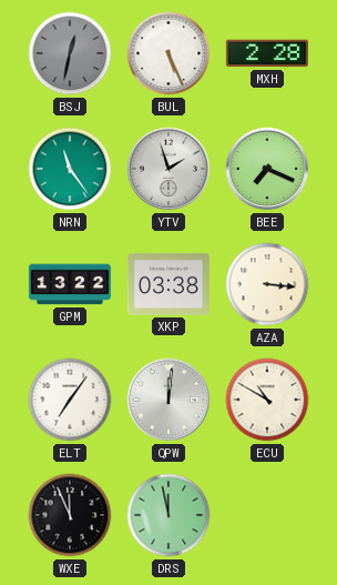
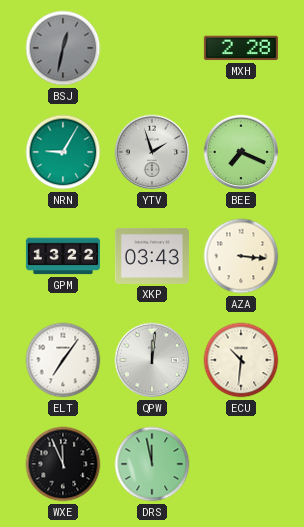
BUL: 5:26 -> none (168, 53)
NRN: 11:24 -> 9:05 (63, 152)
XKP: 03:38 -> 03:43 (152, 256)
ECU: 10:50 -> 10:31 (241, 360)
